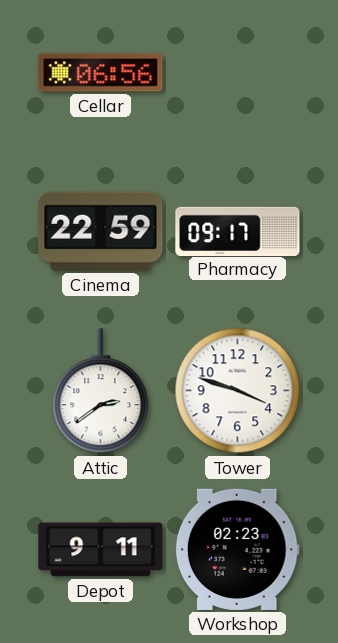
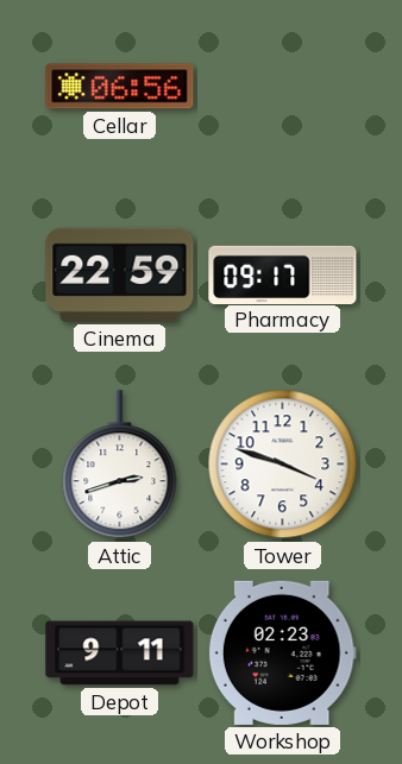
Attic: 2:39 -> 2:42 (120, 465)
